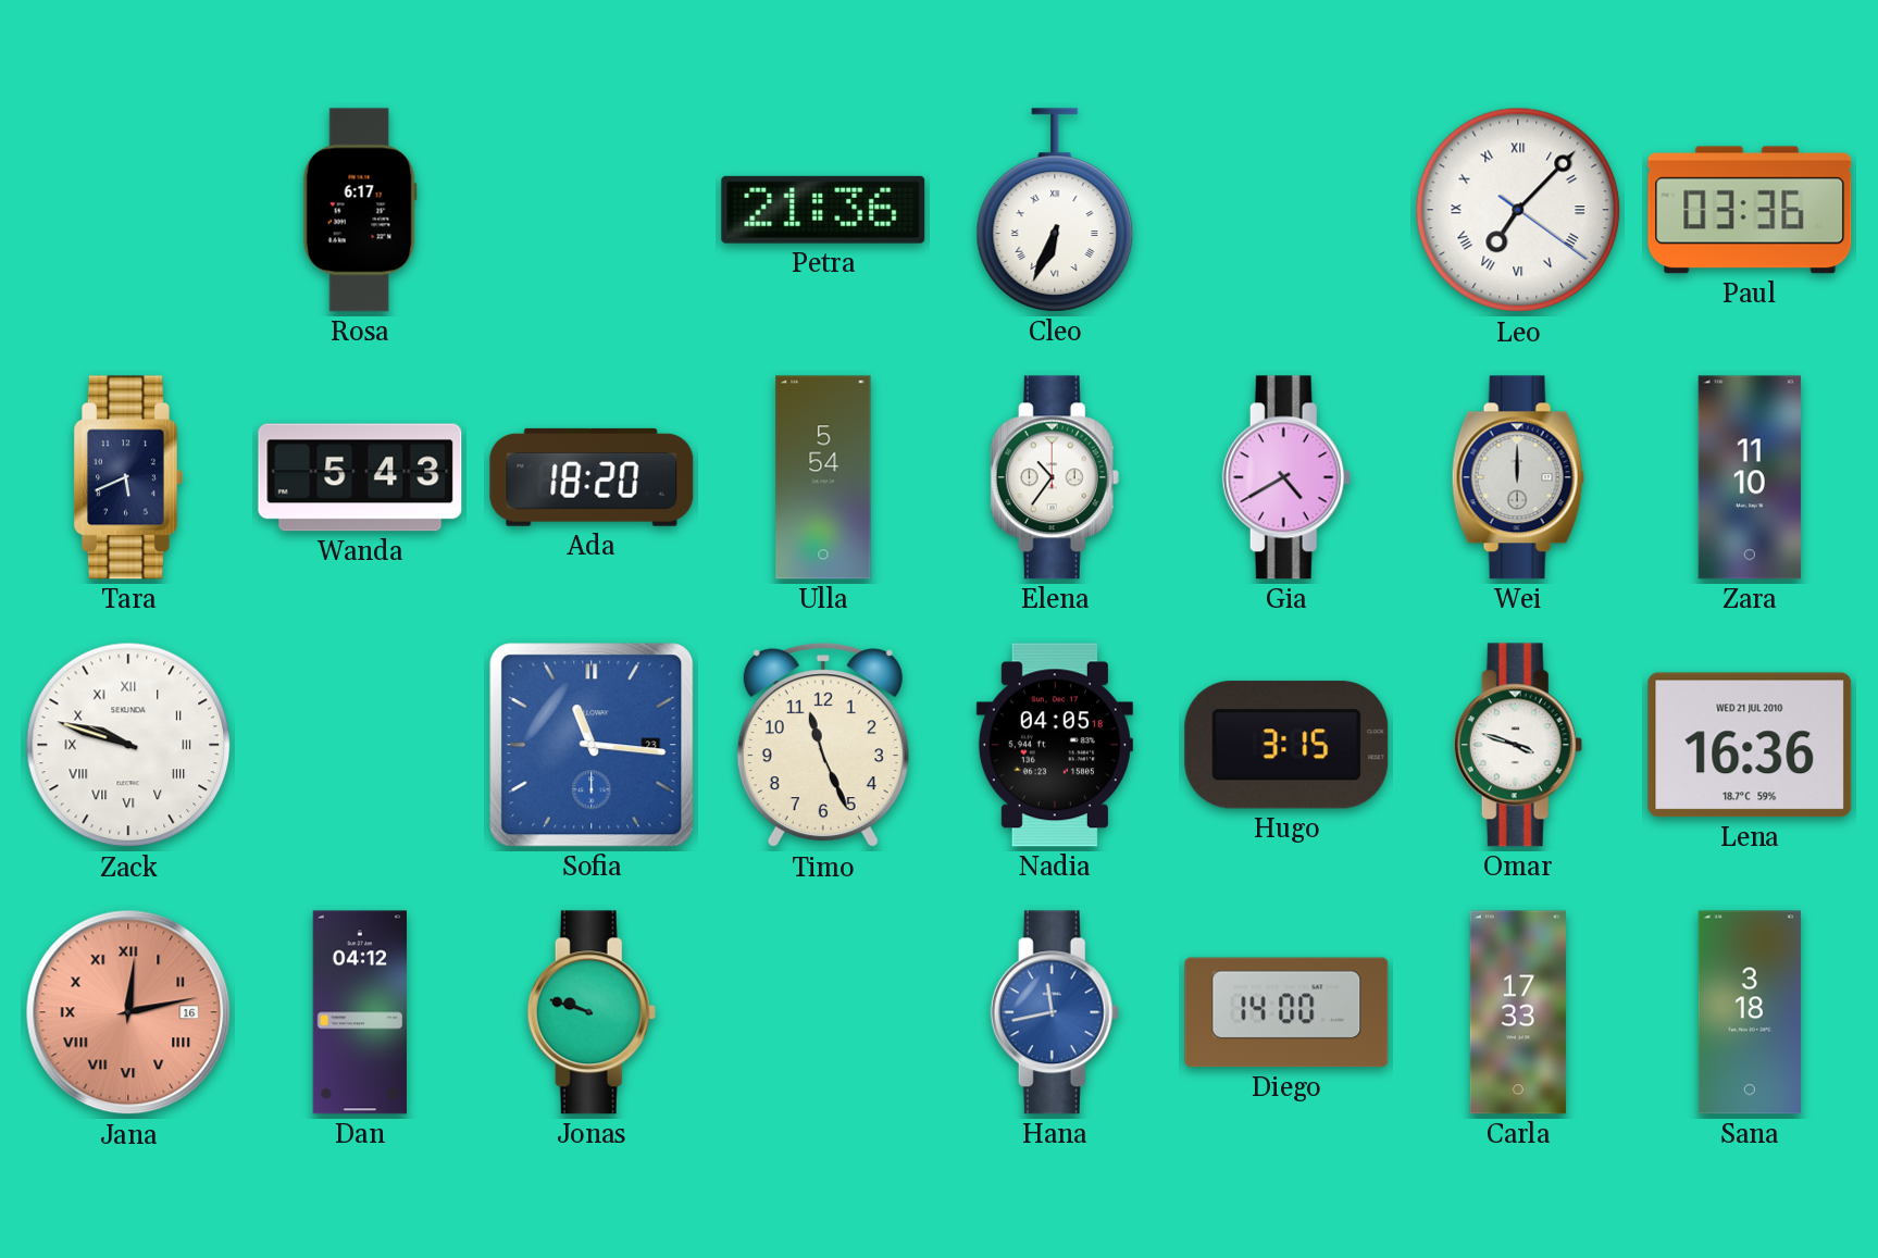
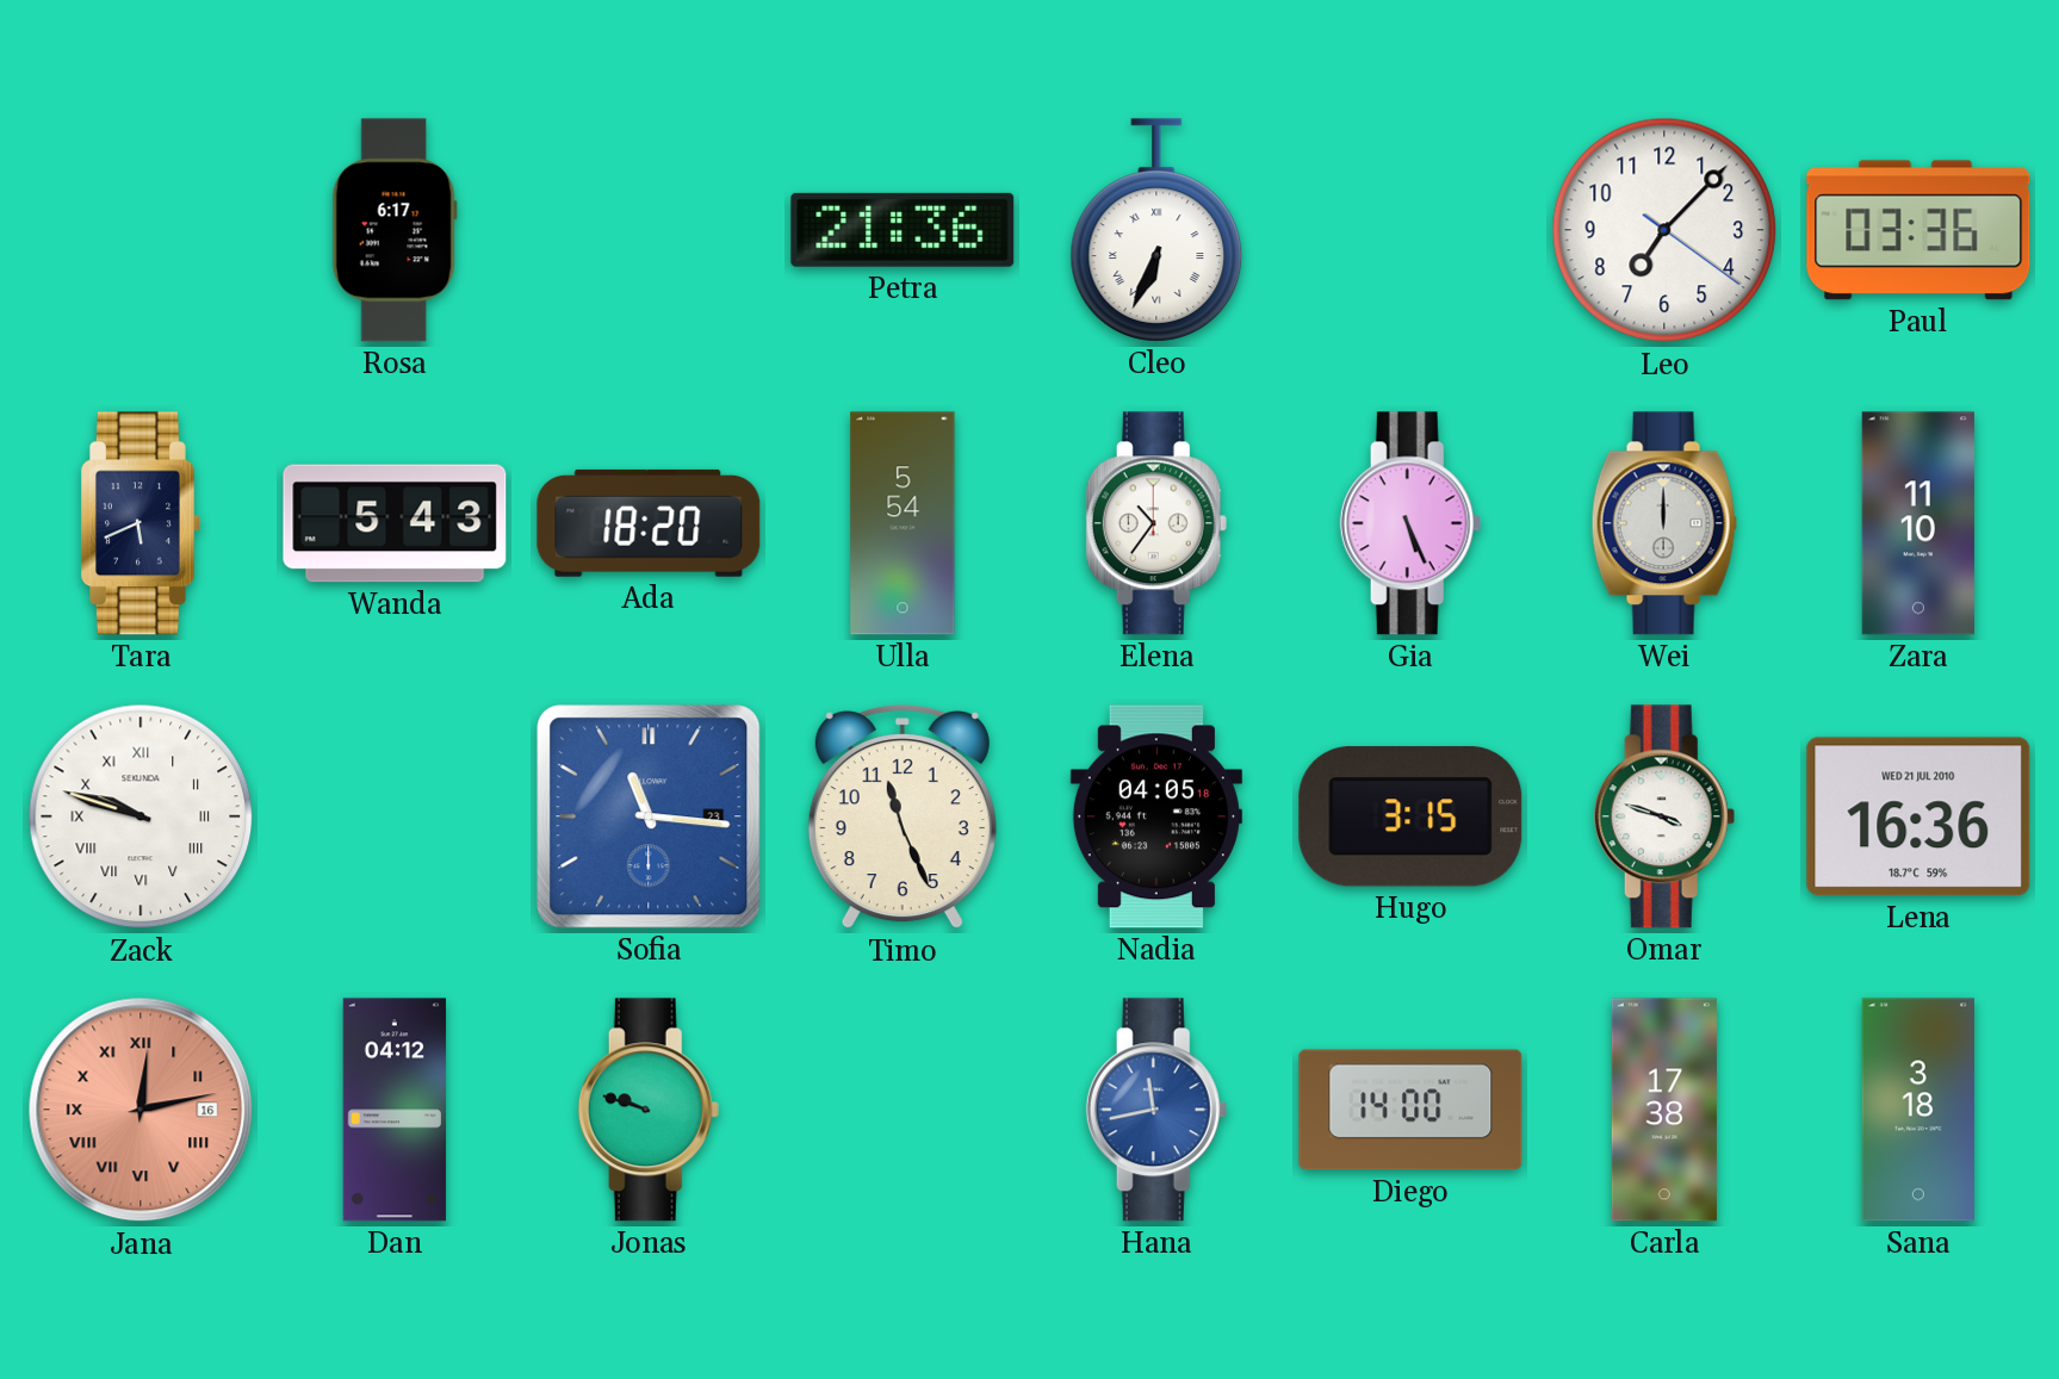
Leo numerals: Roman -> Arabic (1664, 230)
Gia: 4:40 -> 5:26 (1410, 523)
Carla: 17:33 -> 17:38 (1664, 1110)
